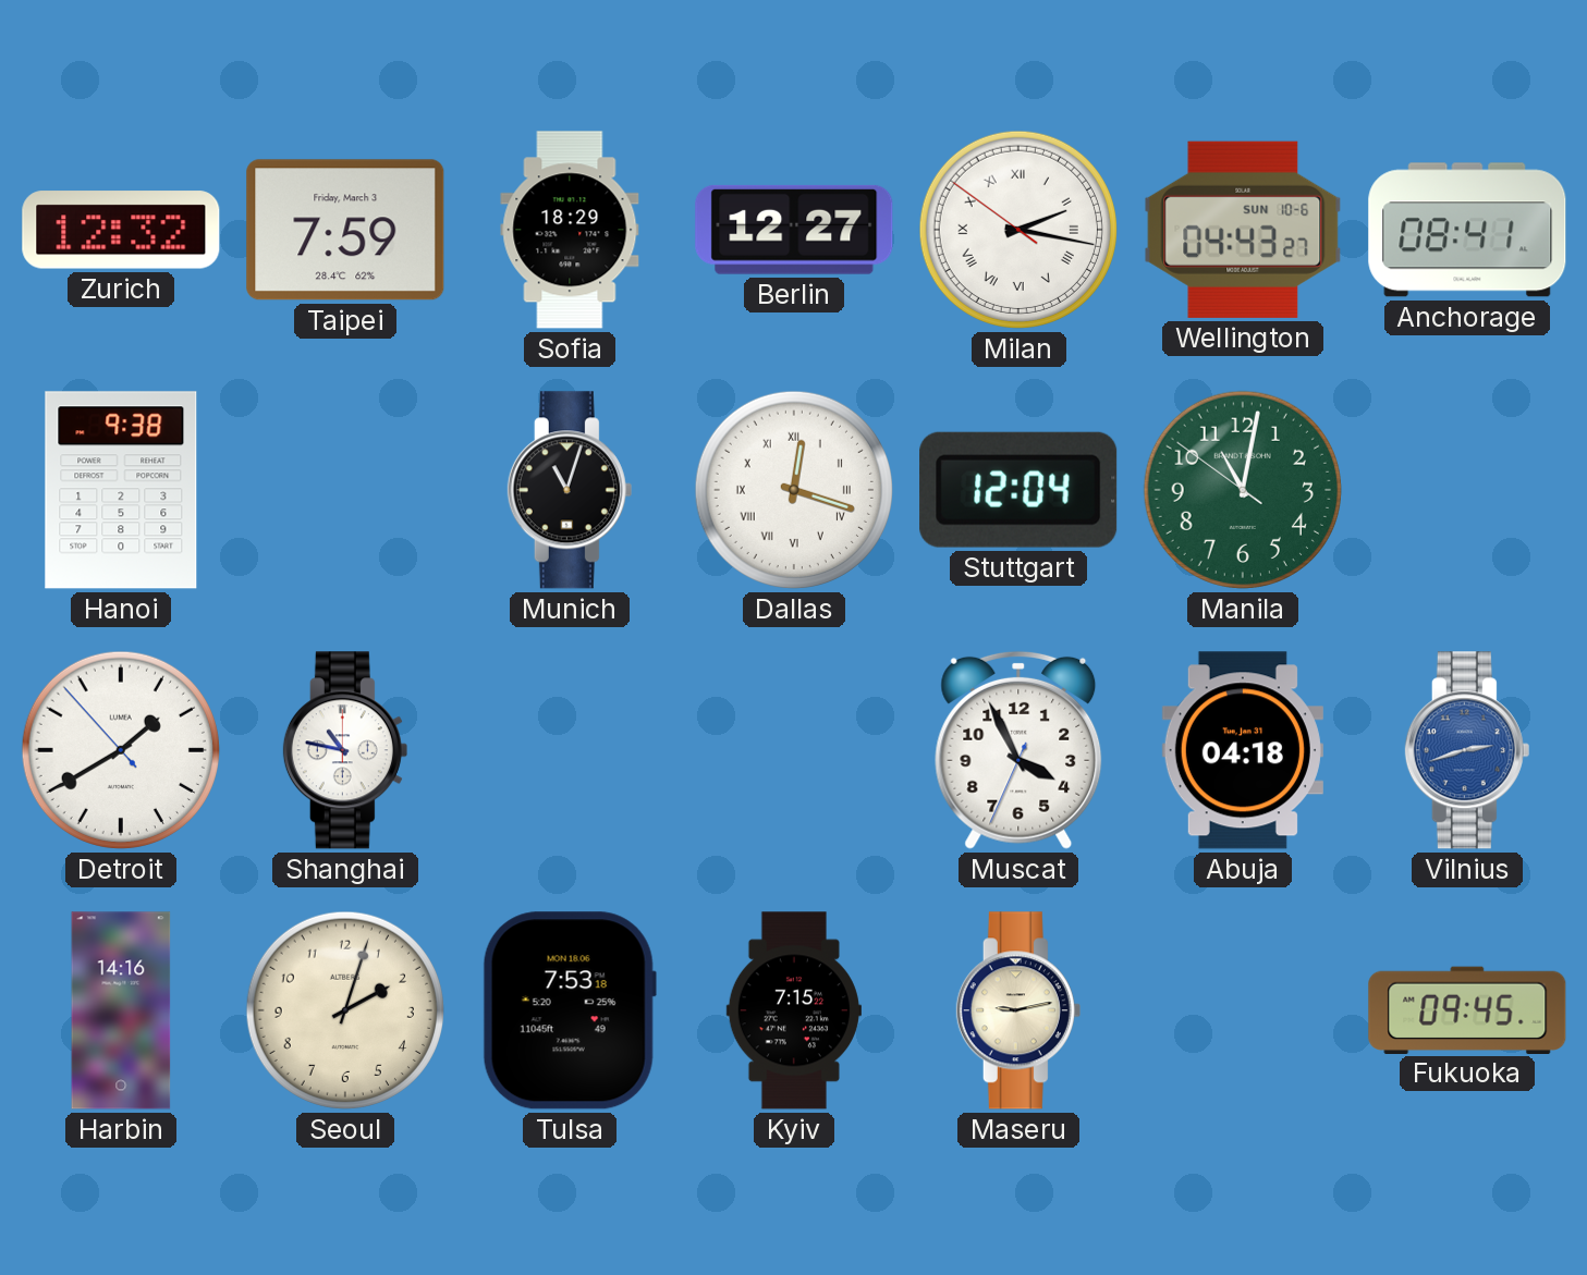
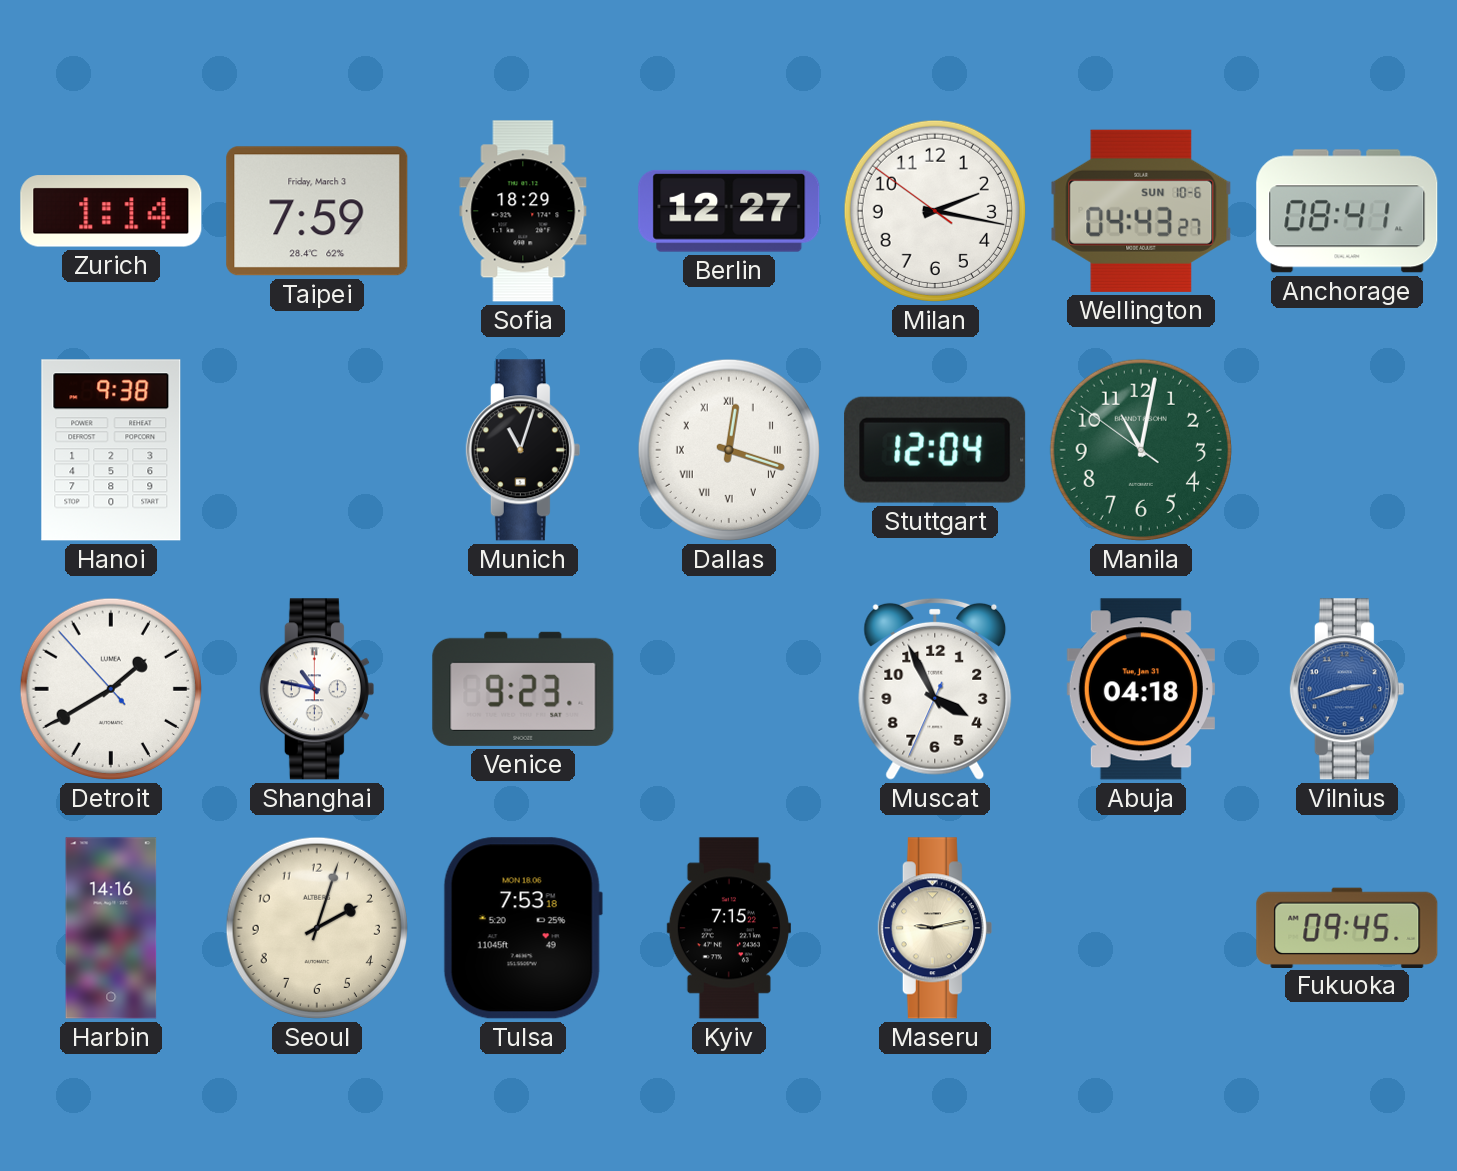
Zurich: 12:32 -> 1:14 (111, 211)
Milan numerals: Roman -> Arabic (935, 211)
Venice: none -> 9:23 (523, 689)
